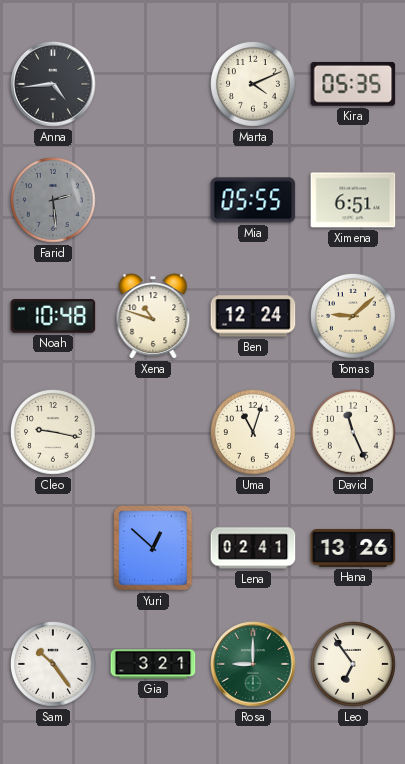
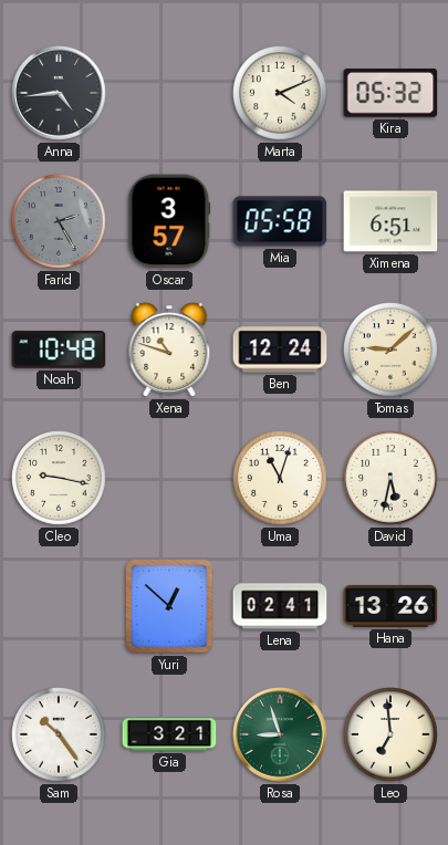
Kira: 05:35 -> 05:32 (390, 93)
Farid: 2:29 -> 2:25 (60, 222)
Oscar: none -> 3:57 (169, 221)
Mia: 05:55 -> 05:58 (280, 221)
David: 11:26 -> 5:32 (392, 479)
Rosa: 9:00 -> 8:57 (280, 734)
Leo: 6:54 -> 6:59 (392, 736)
